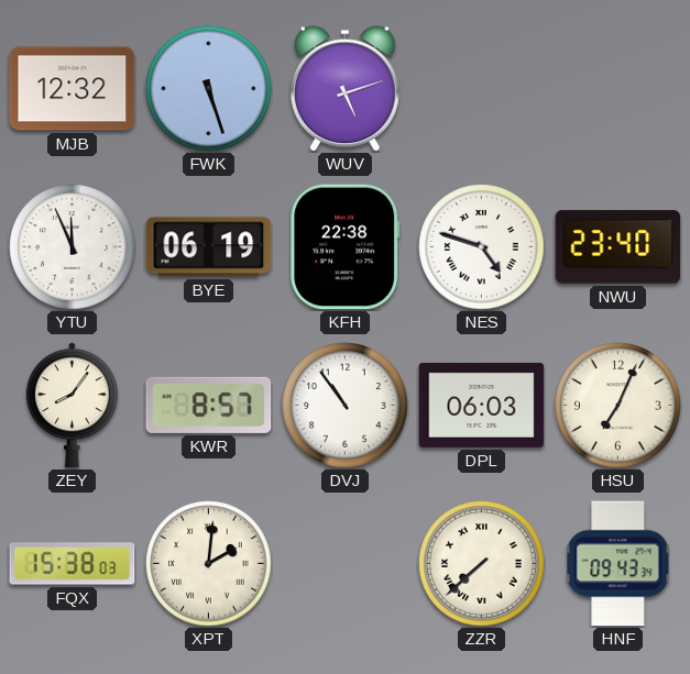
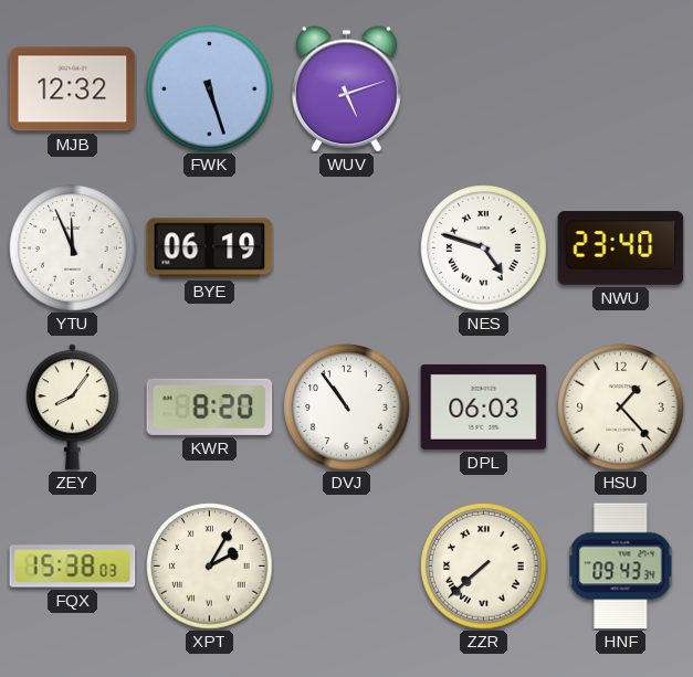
KFH: 22:38 -> none (346, 247)
KWR: 8:57 -> 8:20 (210, 406)
HSU: 7:04 -> 1:23 (621, 408)
XPT: 2:01 -> 2:05 (210, 567)
